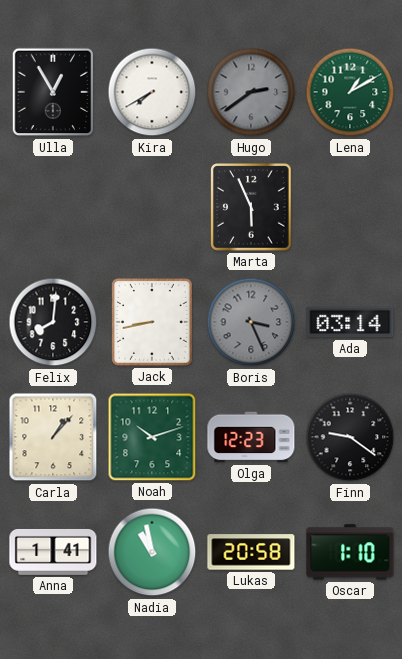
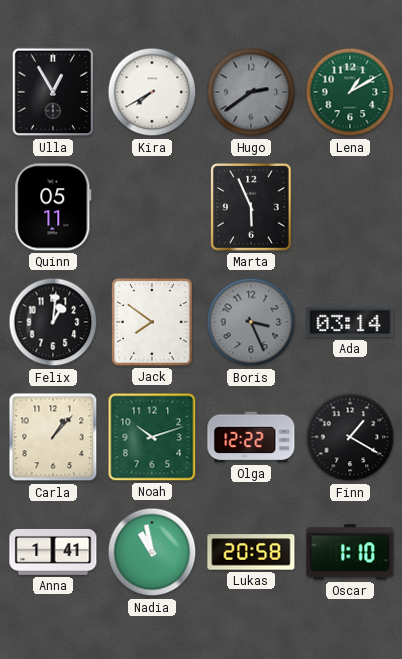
Quinn: none -> 05:11 (53, 207)
Felix: 8:01 -> 1:01 (53, 322)
Jack: 8:43 -> 7:51 (153, 322)
Olga: 12:23 -> 12:22 (251, 437)
Finn: 9:21 -> 1:20 (350, 437)
